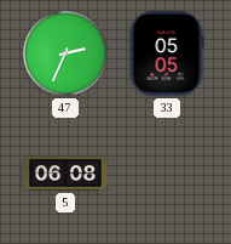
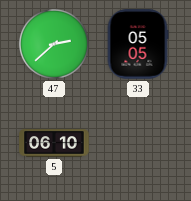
47: 2:34 -> 2:38 (54, 44)
5: 06:08 -> 06:10 (54, 143)
